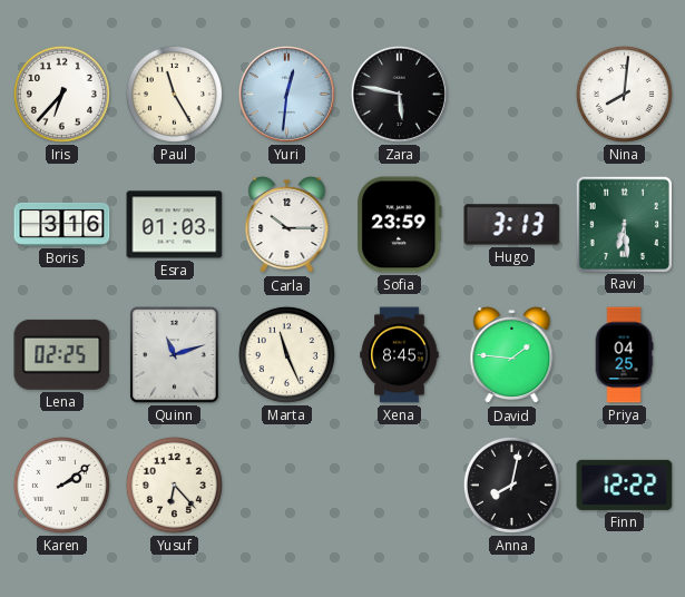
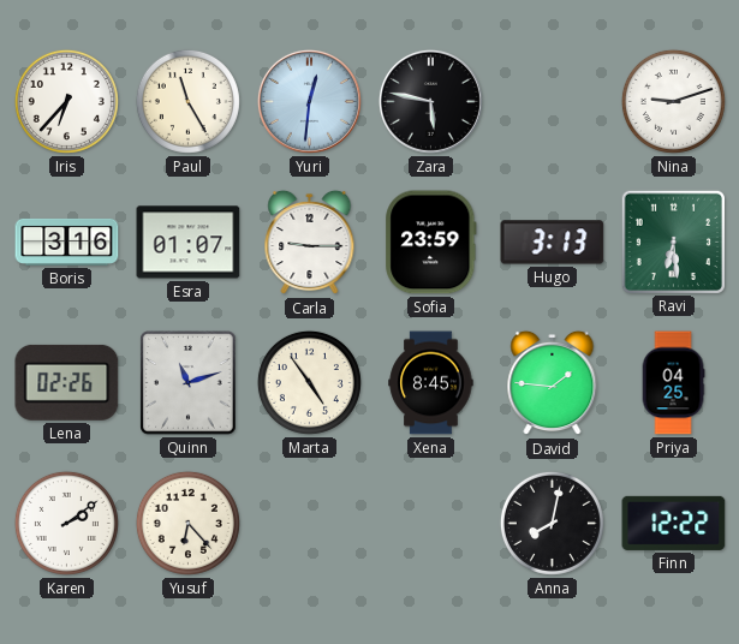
Nina: 8:01 -> 9:12 (673, 101)
Esra: 01:03 -> 01:07 (189, 243)
Carla: 10:15 -> 9:15 (310, 243)
Lena: 02:25 -> 02:26 (67, 382)
Marta: 11:26 -> 4:54 (309, 382)
